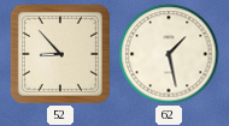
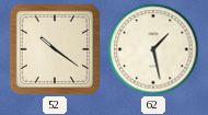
52: 8:53 -> 10:21 (55, 49)
